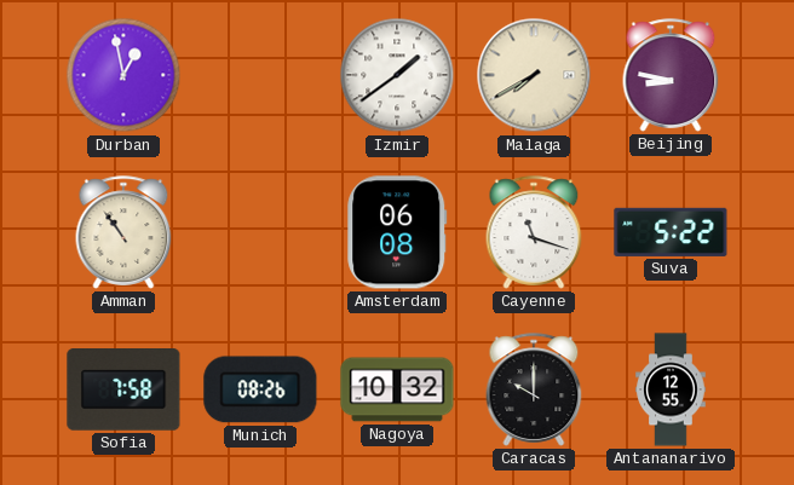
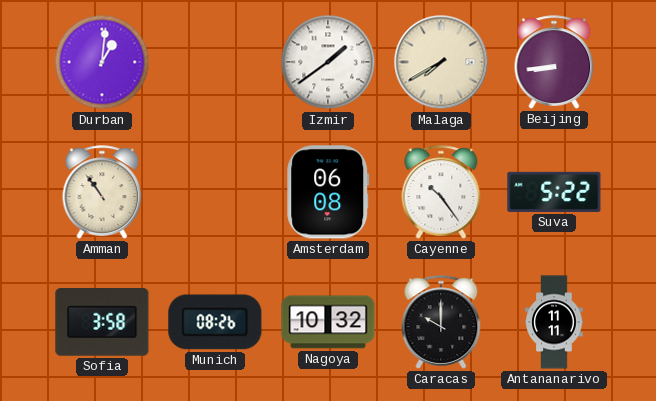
Durban: 12:58 -> 1:01 (102, 62)
Beijing: 8:47 -> 8:44 (554, 62)
Cayenne: 11:18 -> 10:24 (441, 192)
Sofia: 7:58 -> 3:58 (102, 323)
Antananarivo: 12:55 -> 11:11 (554, 322)
